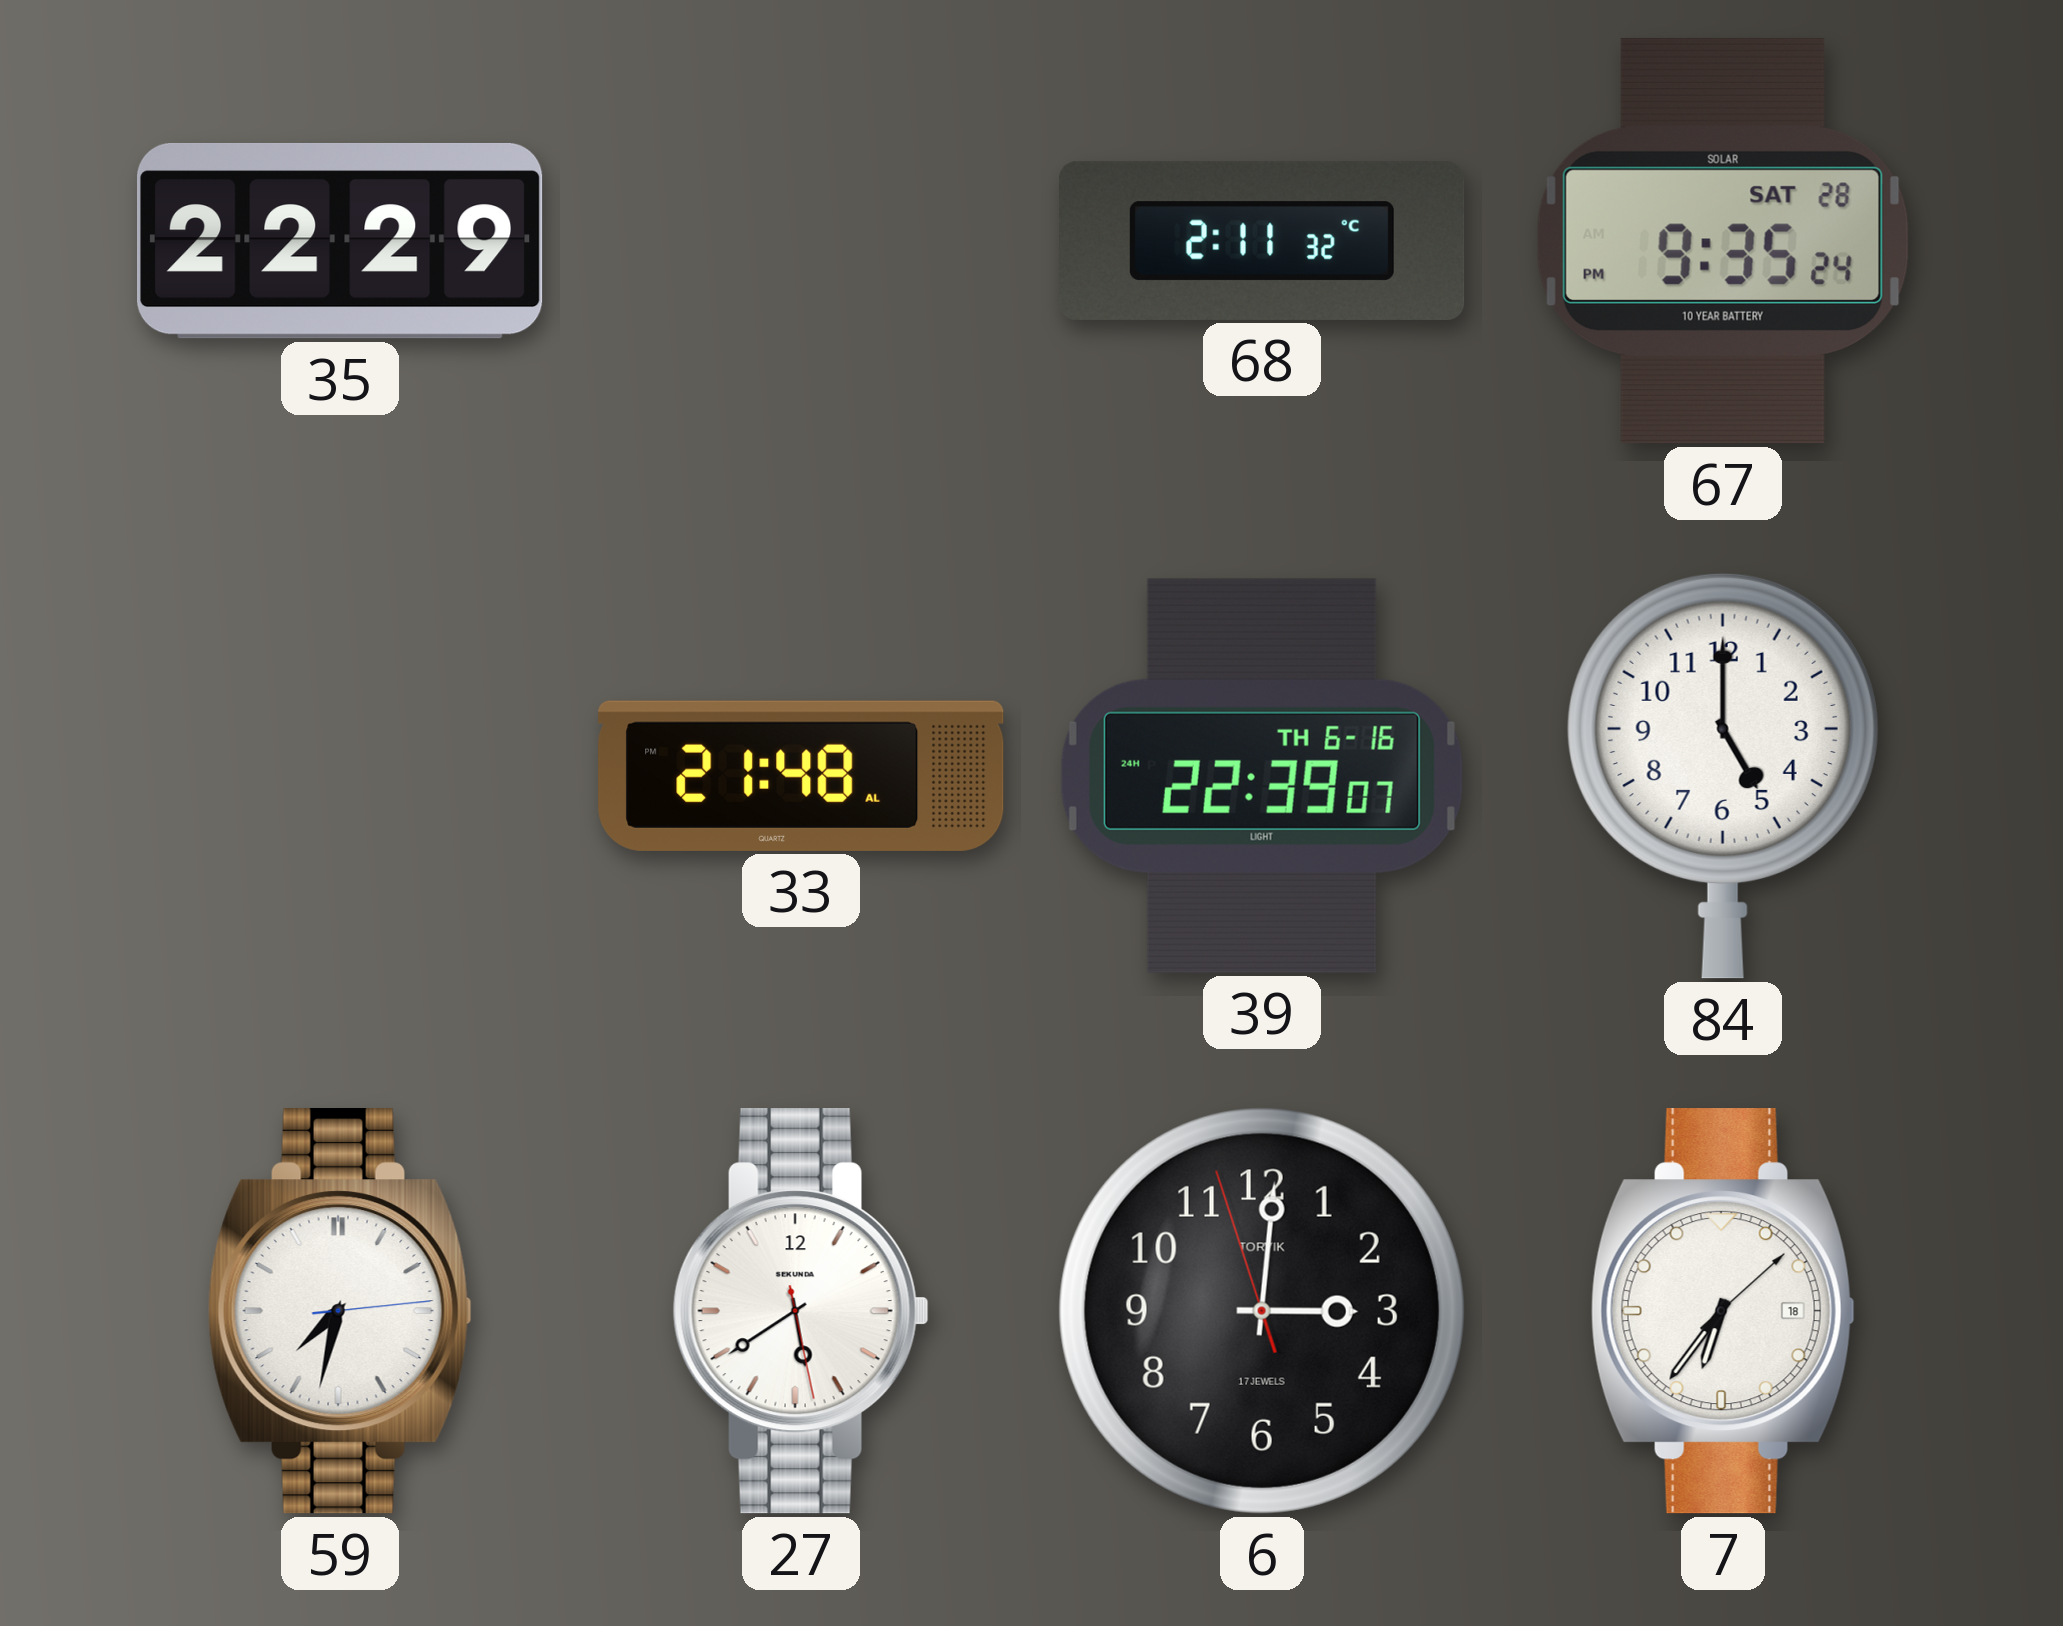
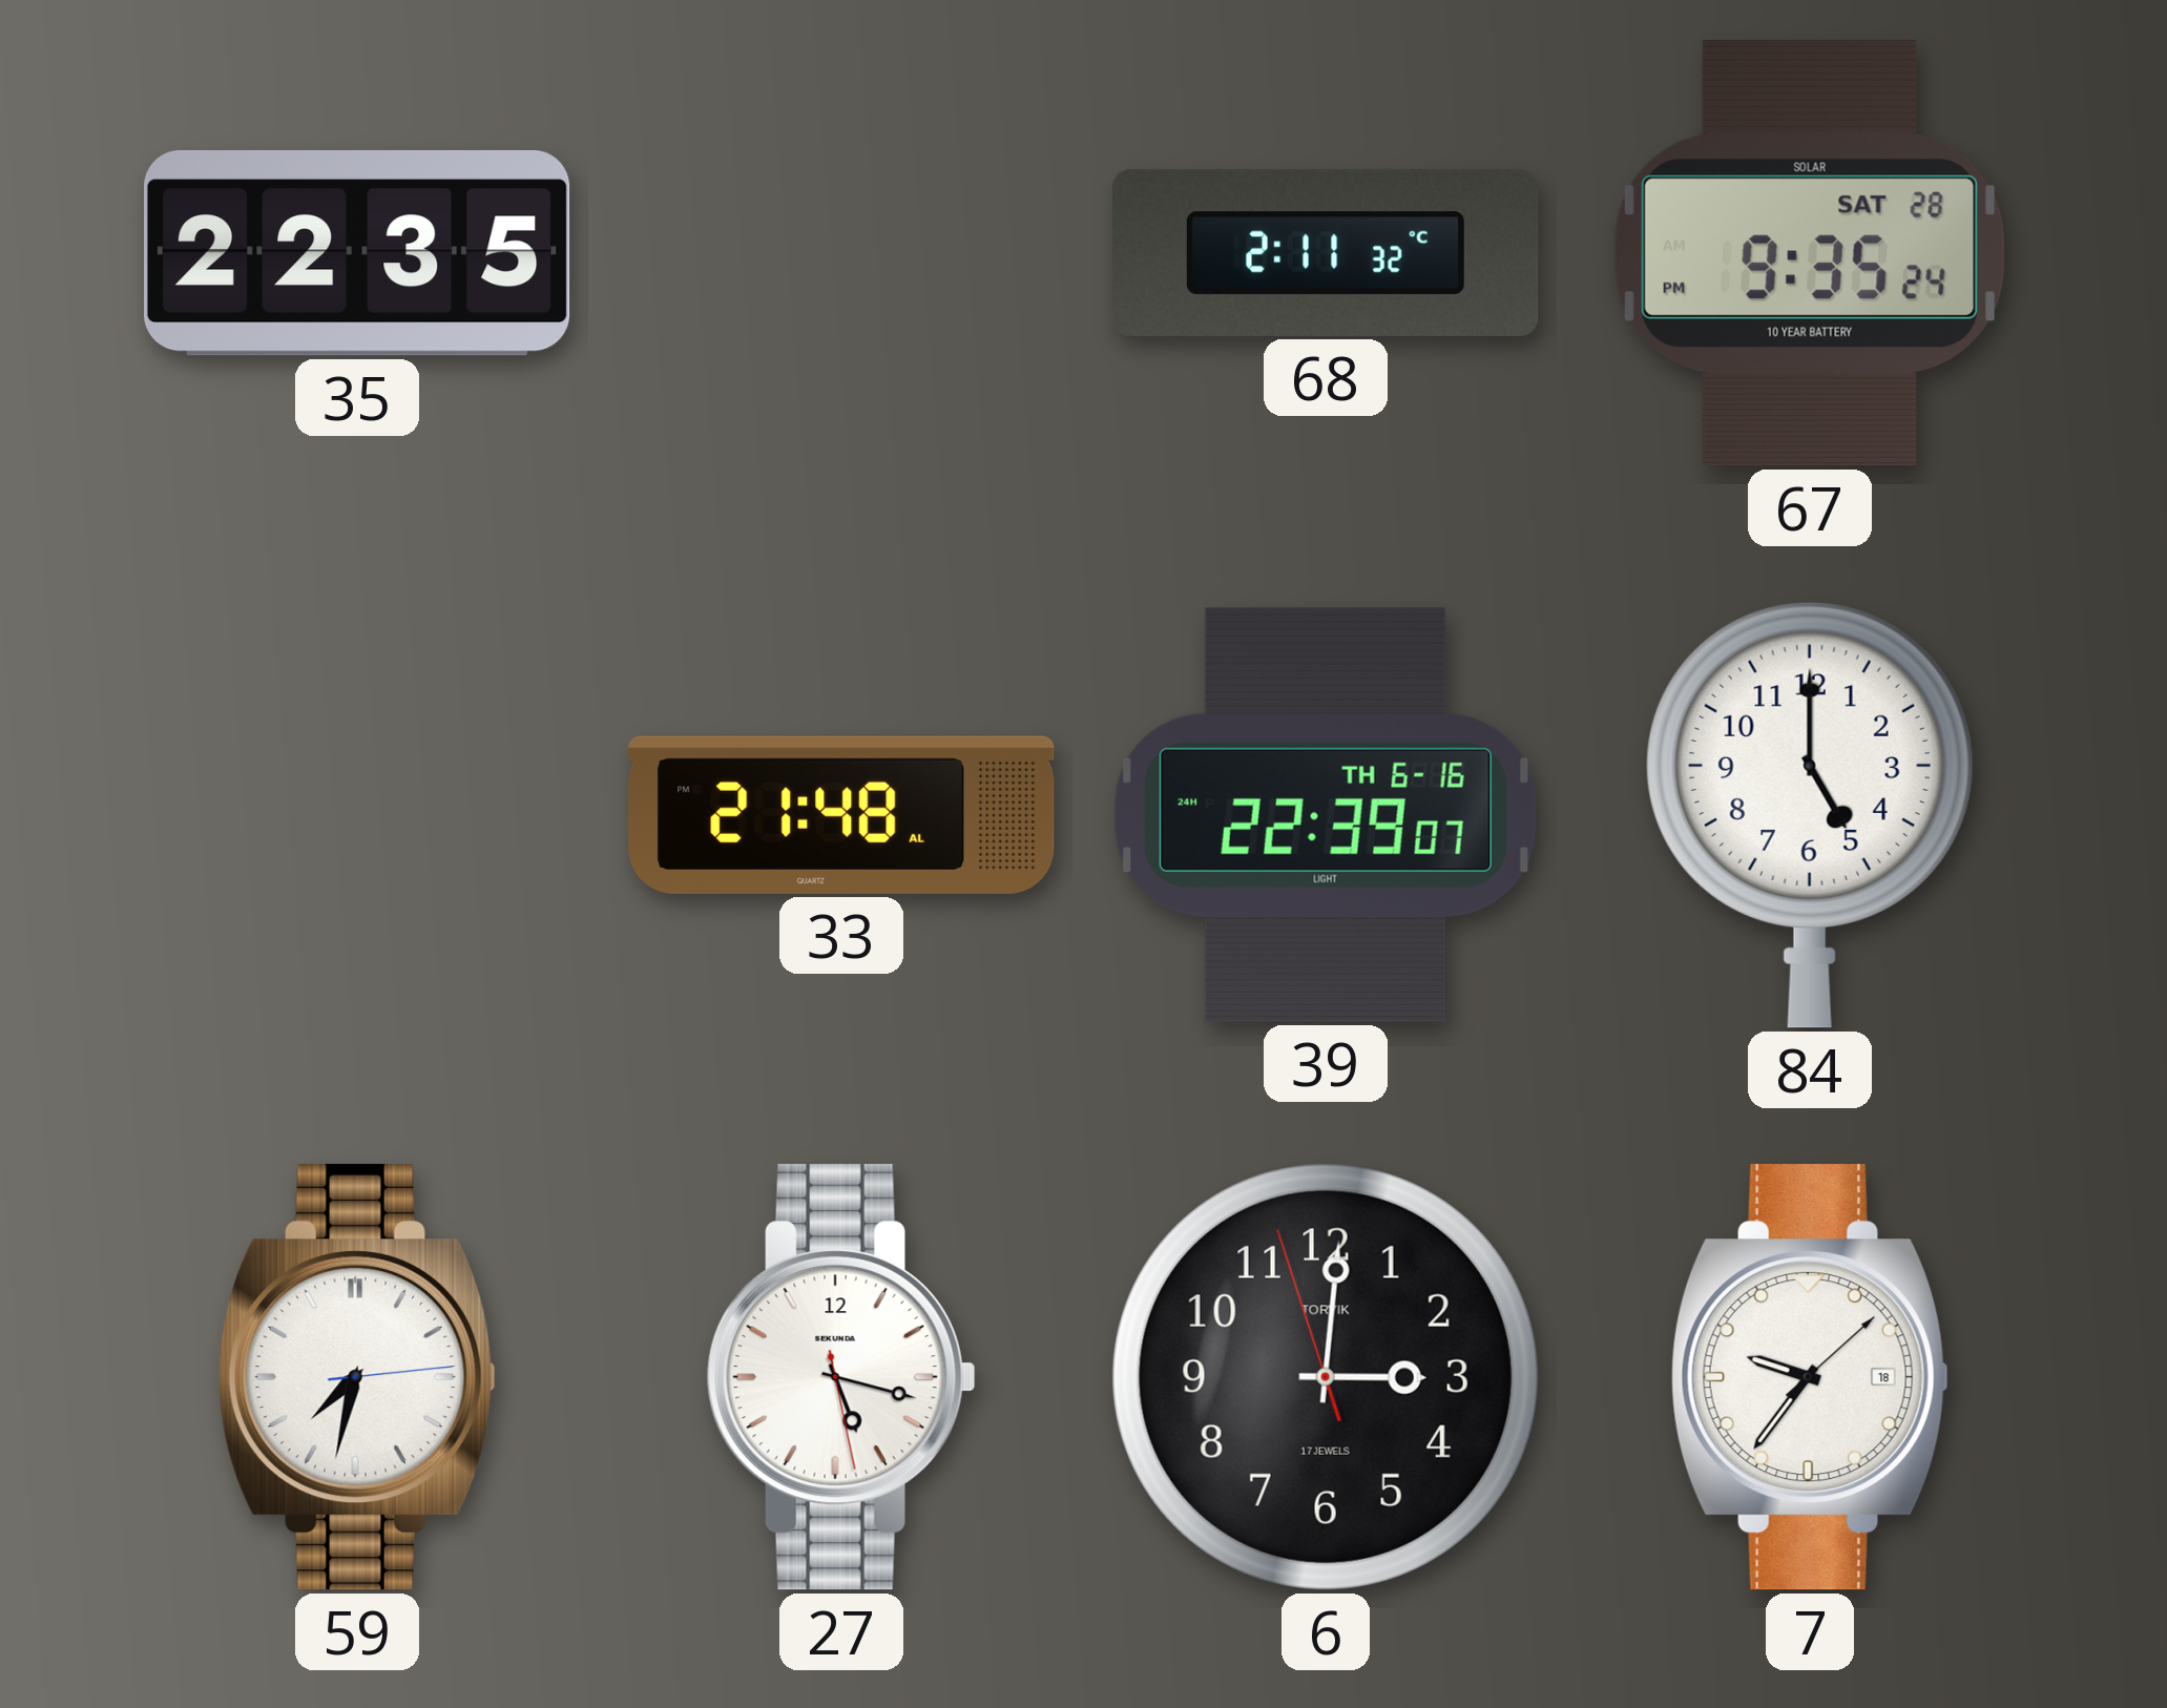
35: 22:29 -> 22:35 (358, 253)
27: 5:39 -> 5:17 (841, 1377)
7: 6:36 -> 9:36 (1810, 1377)
